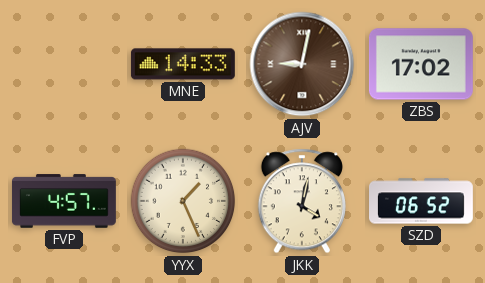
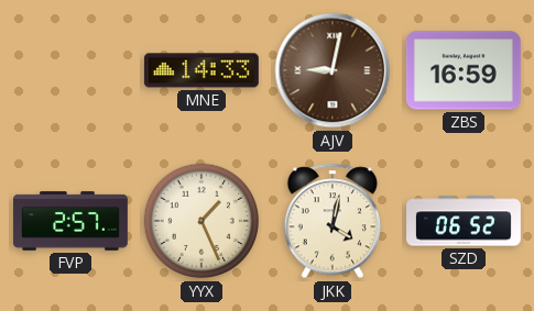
ZBS: 17:02 -> 16:59 (464, 70)
FVP: 4:57 -> 2:57 (70, 221)
